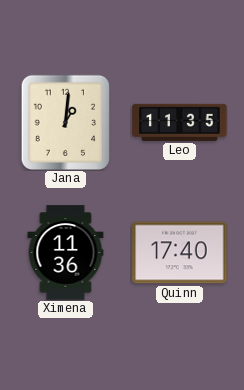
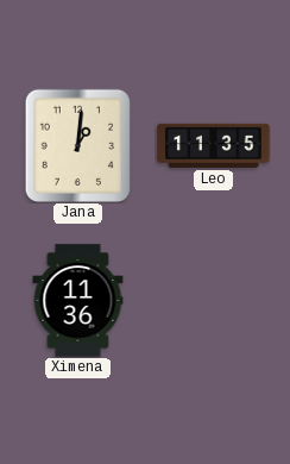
Quinn: 17:40 -> none (180, 253)
